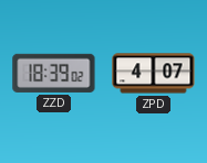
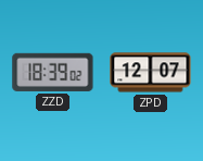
ZPD: 4:07 -> 12:07 (151, 73)
